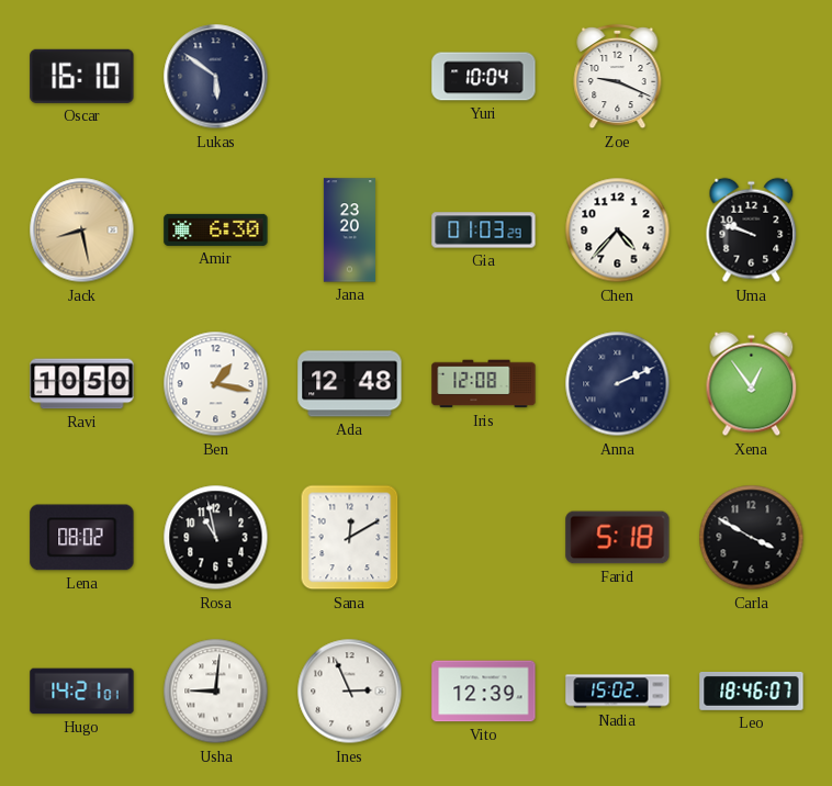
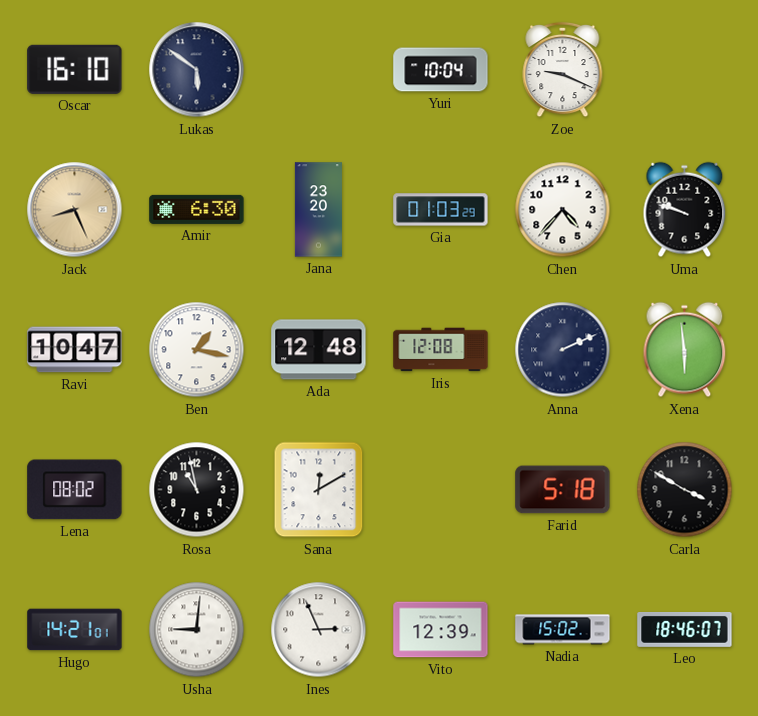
Jack: 8:28 -> 8:26 (75, 210)
Ravi: 10:50 -> 10:47 (75, 350)
Xena: 12:54 -> 5:59 (685, 350)
